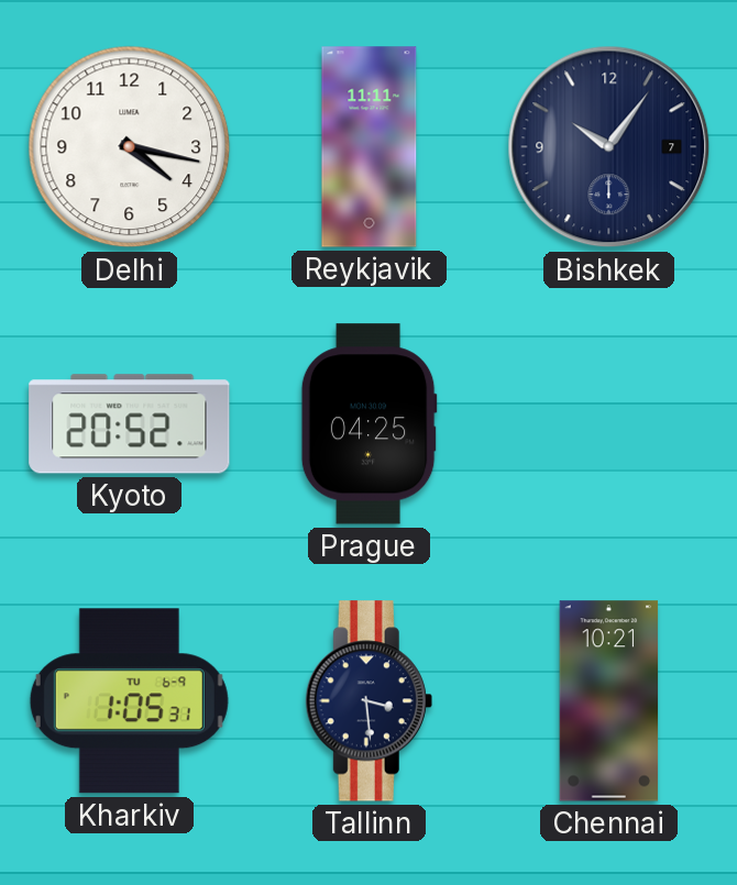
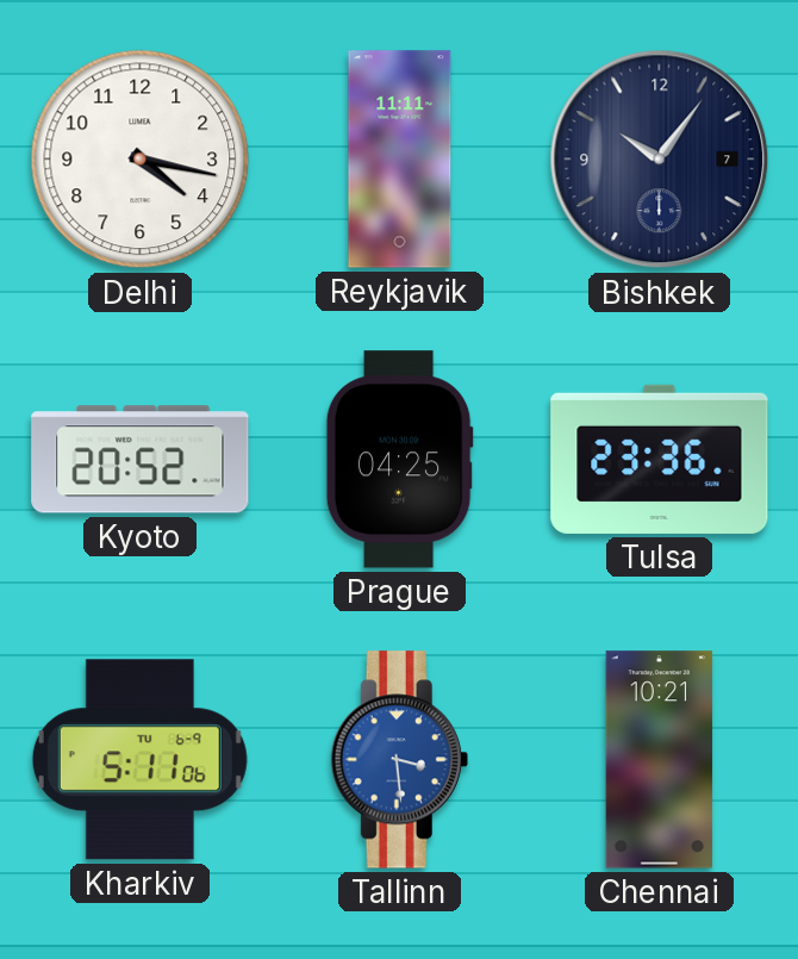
Tulsa: none -> 23:36 (660, 459)
Kharkiv: 1:05 -> 5:11 (139, 760)
Tallinn dial: navy -> blue (399, 760)
